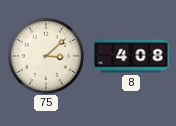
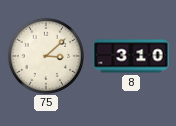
8: 4:08 -> 3:10 (131, 56)
